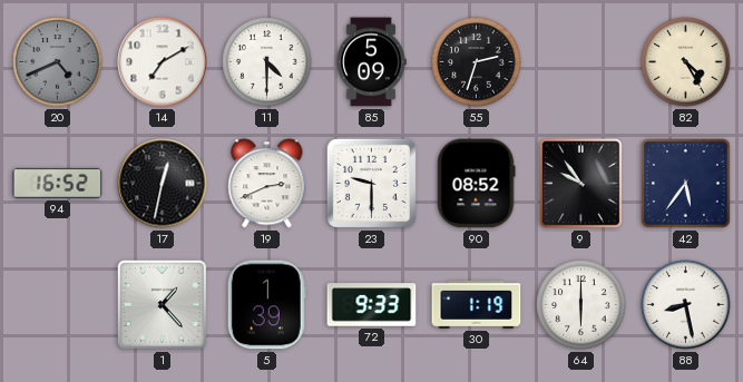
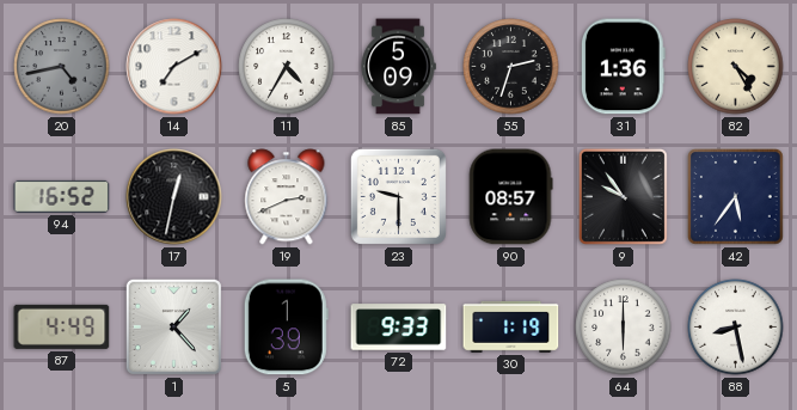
20: 4:41 -> 4:43 (62, 67)
11: 4:30 -> 4:35 (287, 67)
31: none -> 1:36 (623, 67)
90: 08:52 -> 08:57 (510, 197)
87: none -> 4:49 (62, 326)
